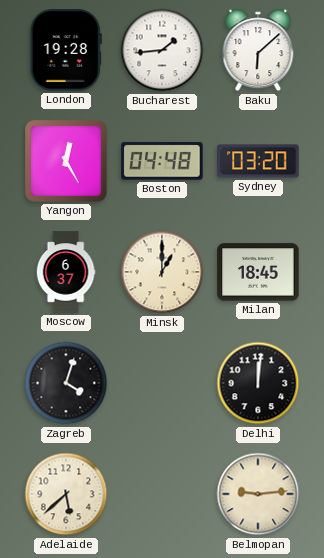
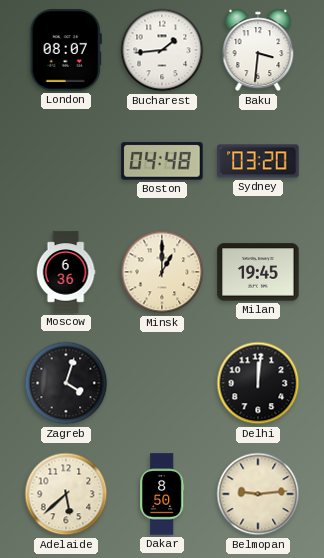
London: 19:28 -> 08:07 (66, 50)
Baku: 6:08 -> 3:31 (258, 50)
Yangon: 12:25 -> none (66, 161)
Moscow: 6:37 -> 6:36 (66, 272)
Milan: 18:45 -> 19:45 (258, 272)
Dakar: none -> 8:50 (162, 494)
